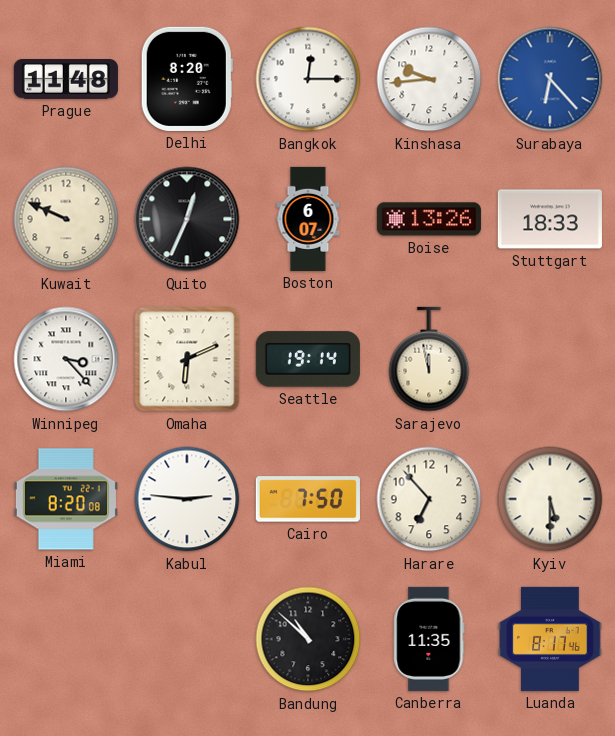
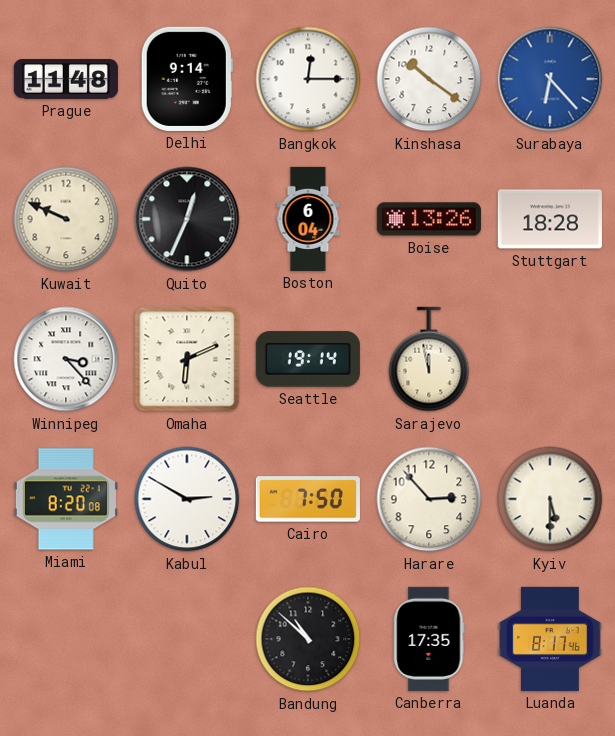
Delhi: 8:20 -> 9:14 (187, 79)
Kinshasa: 9:44 -> 10:21 (429, 79)
Boston: 6:07 -> 6:04 (308, 219)
Stuttgart: 18:33 -> 18:28 (550, 219)
Kabul: 2:46 -> 2:50 (187, 499)
Harare: 6:53 -> 2:53 (429, 499)
Canberra: 11:35 -> 17:35 (429, 639)
